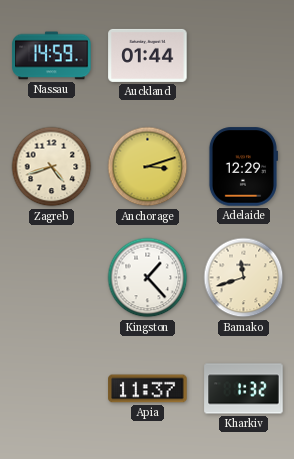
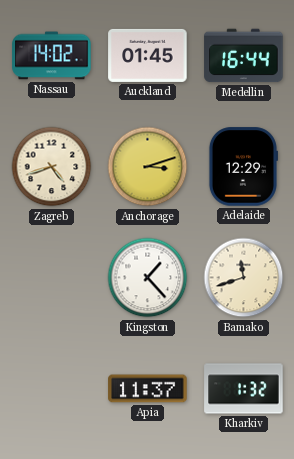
Nassau: 14:59 -> 14:02 (52, 56)
Auckland: 01:44 -> 01:45 (148, 55)
Medellin: none -> 16:44 (244, 56)
